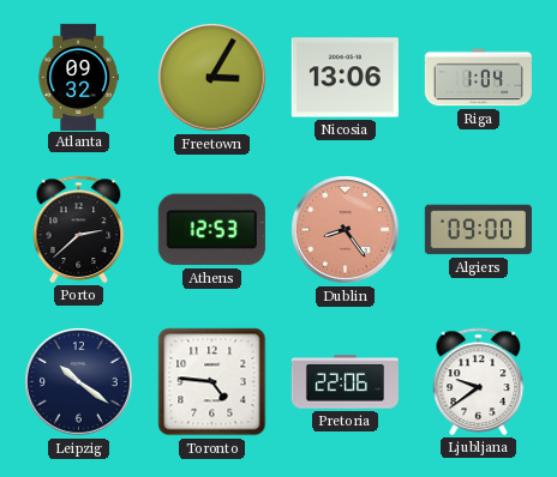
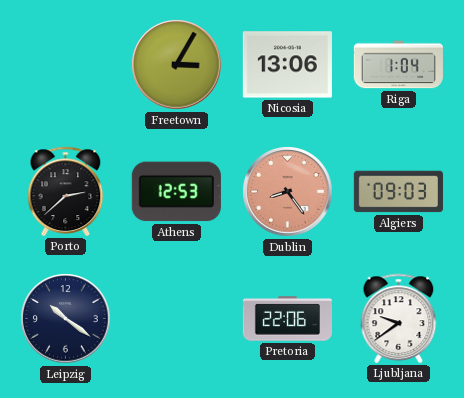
Atlanta: 09:32 -> none (78, 77)
Algiers: 09:00 -> 09:03 (398, 192)
Toronto: 4:46 -> none (212, 382)
